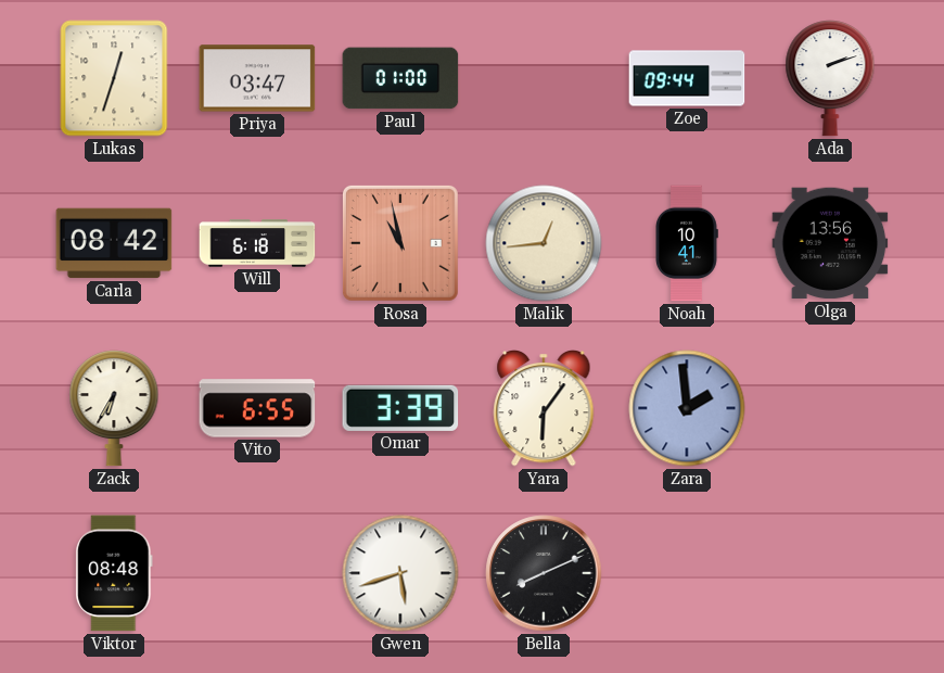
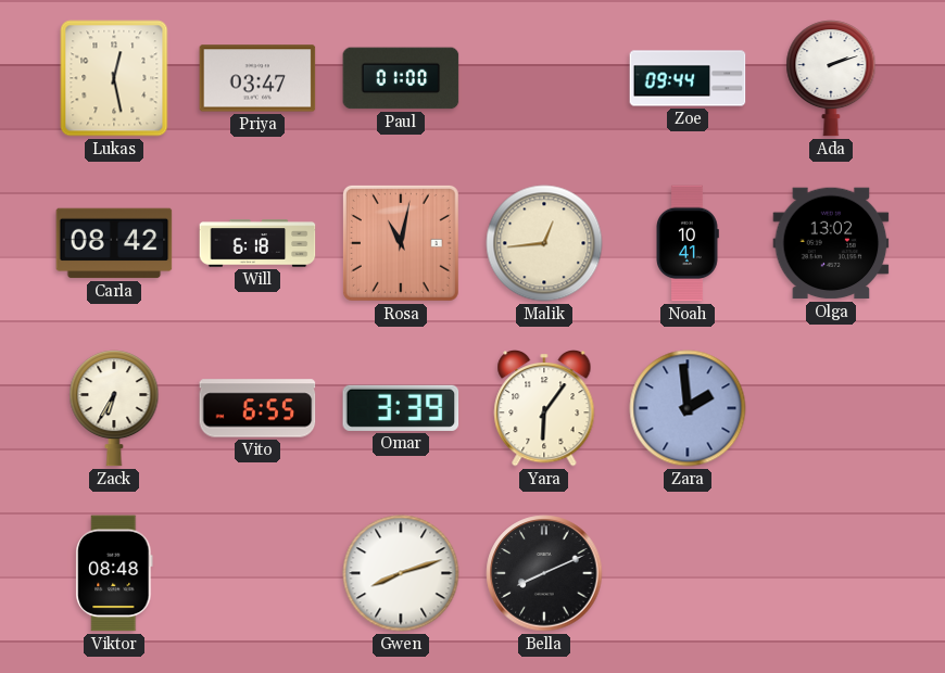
Lukas: 12:33 -> 12:28 (114, 78)
Rosa: 10:58 -> 11:02 (401, 243)
Olga: 13:56 -> 13:02 (831, 243)
Gwen: 5:42 -> 8:12 (401, 573)
